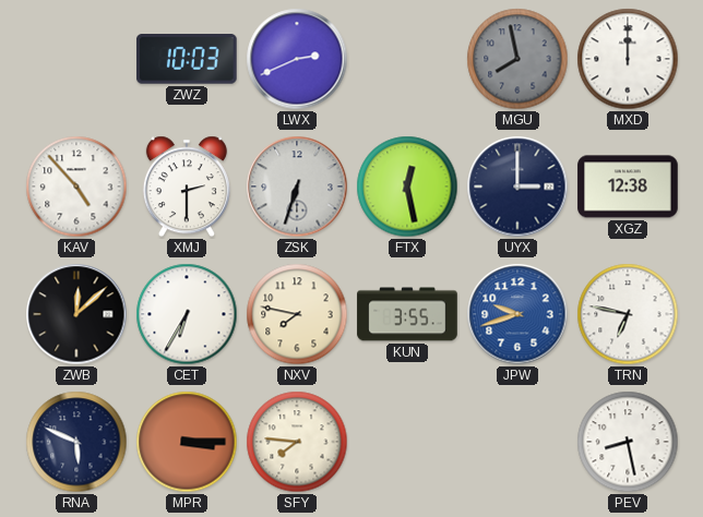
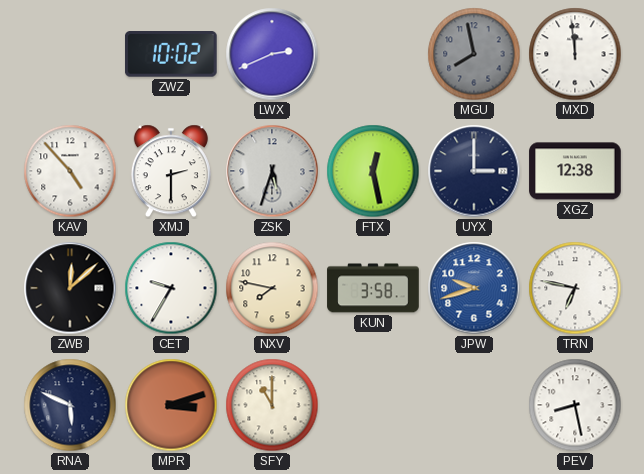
ZWZ: 10:03 -> 10:02 (172, 55)
MXD: 12:00 -> 11:59 (575, 54)
ZSK: 6:33 -> 5:33 (272, 171)
CET: 6:35 -> 9:35 (171, 288)
KUN: 3:55 -> 3:58 (373, 288)
MPR: 3:15 -> 3:12 (171, 405)
SFY: 7:46 -> 11:00 (272, 405)
